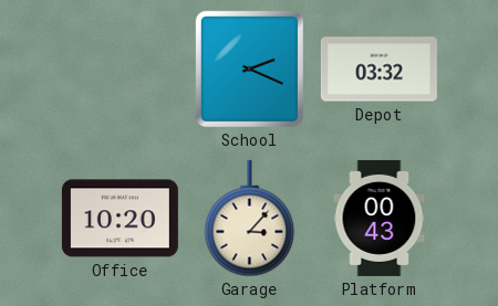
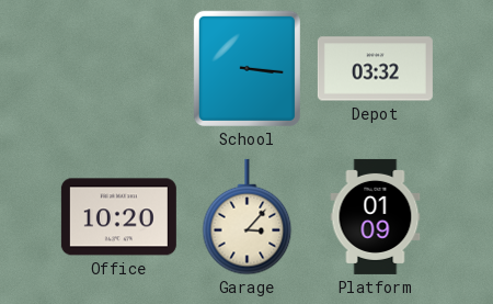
School: 2:19 -> 3:16 (246, 68)
Platform: 00:43 -> 01:09 (376, 216)
